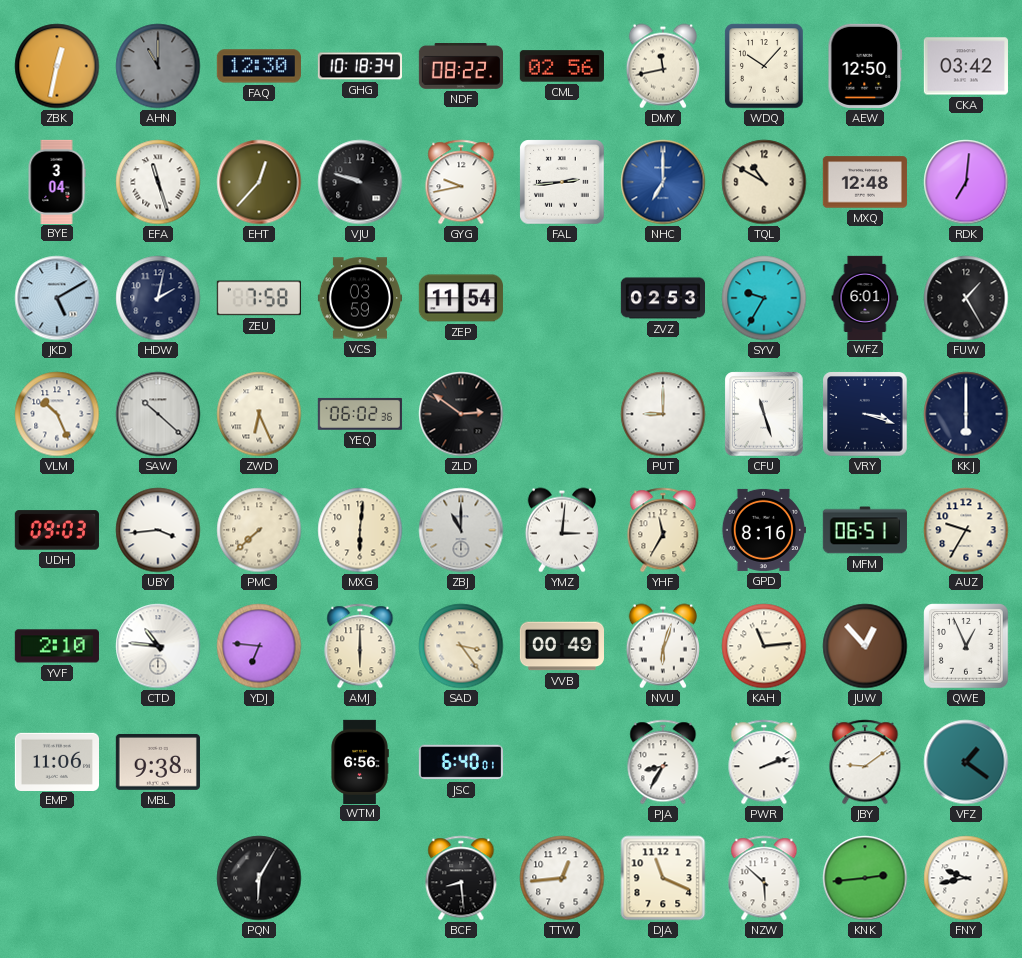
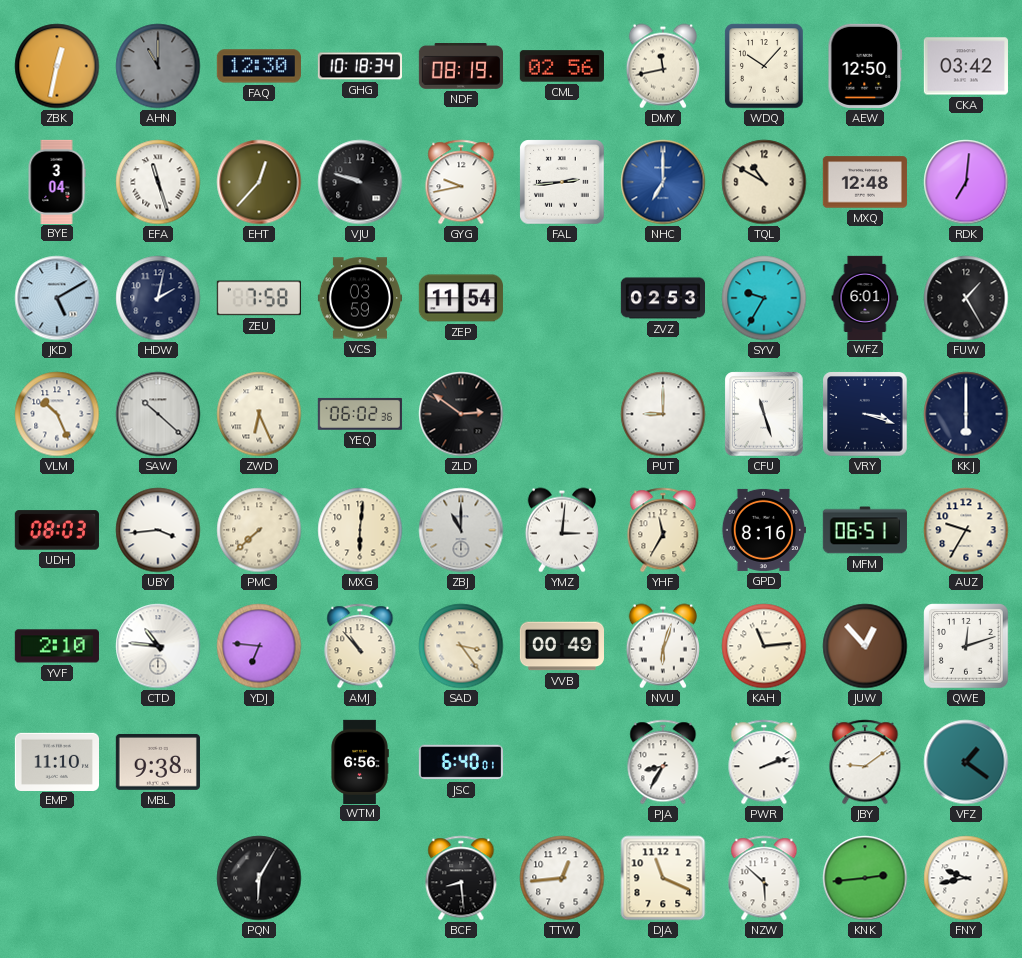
NDF: 08:22 -> 08:19 (460, 67)
UDH: 09:03 -> 08:03 (57, 530)
AMJ: 6:00 -> 10:53 (360, 646)
QWE: 12:56 -> 12:12 (966, 646)
EMP: 11:06 -> 11:10 (56, 761)
